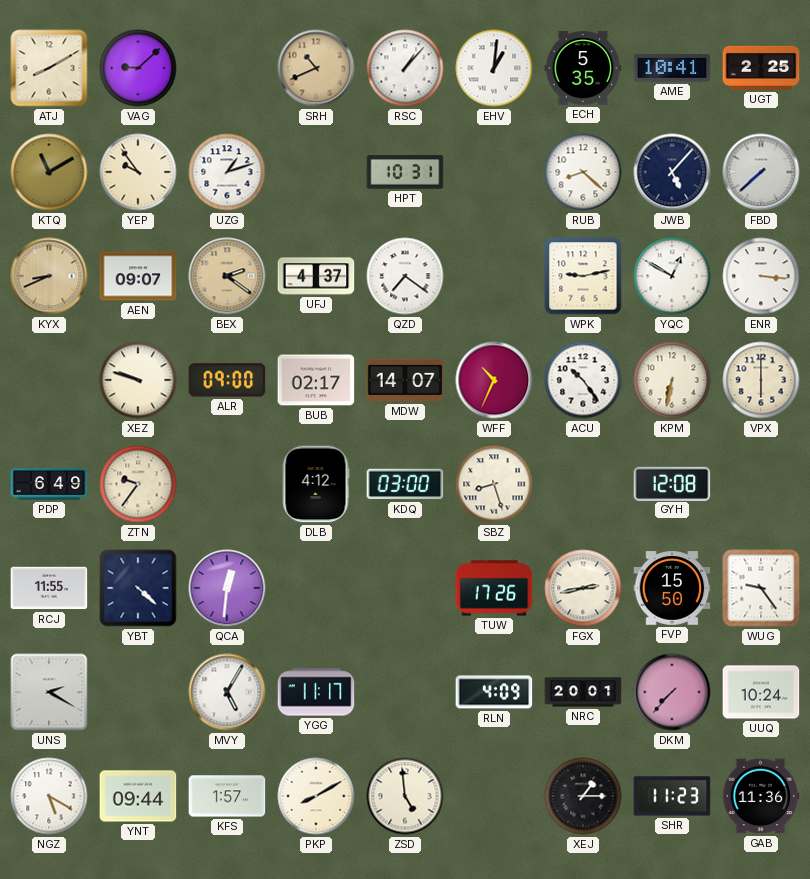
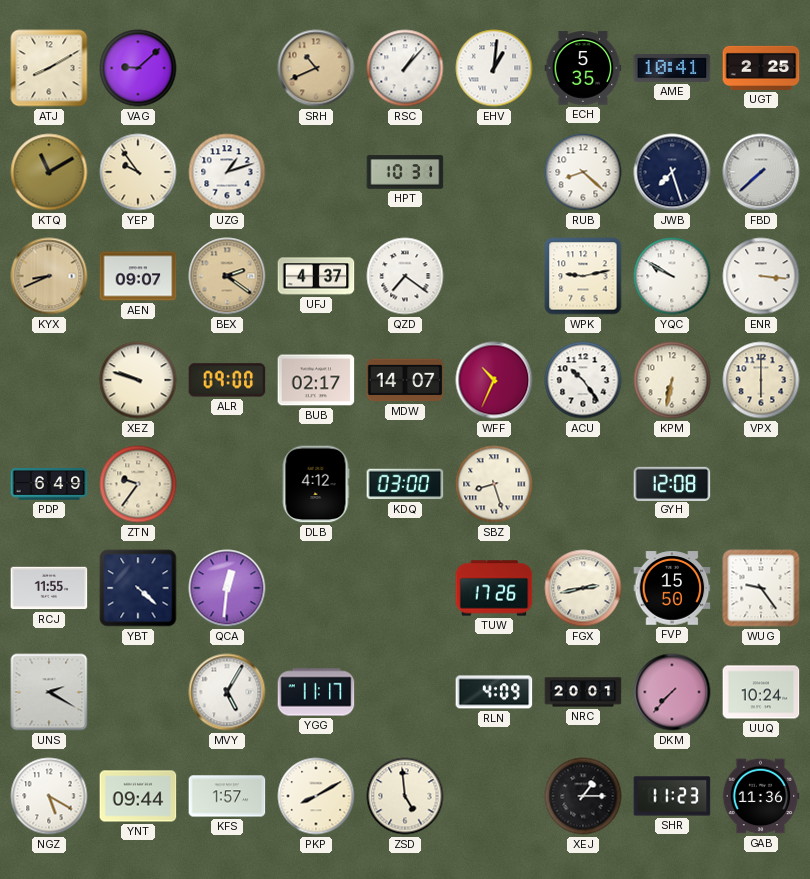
JWB: 5:07 -> 7:27 (672, 172)
YQC: 12:50 -> 9:50 (672, 276)
